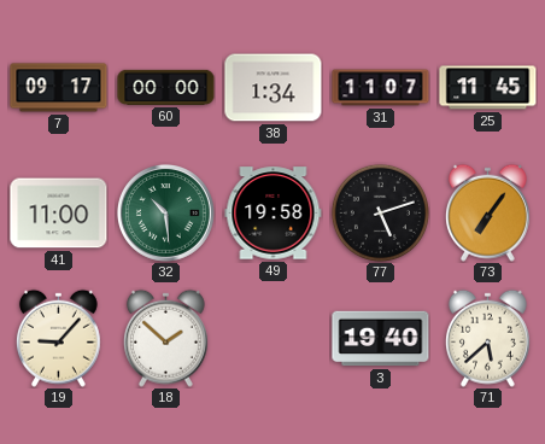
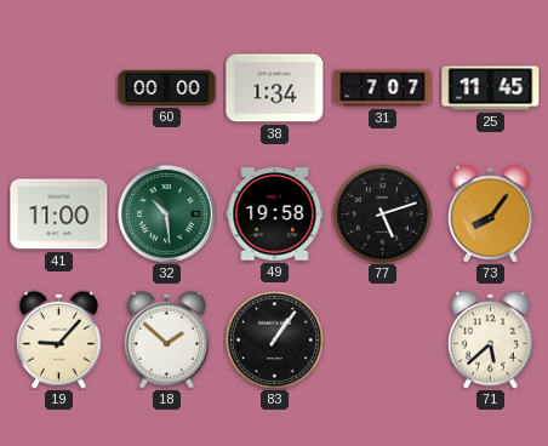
7: 09:17 -> none (59, 88)
31: 11:07 -> 7:07 (383, 88)
73: 7:06 -> 8:06 (490, 213)
83: none -> 1:06 (274, 339)
3: 19:40 -> none (381, 339)
